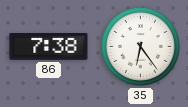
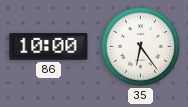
86: 7:38 -> 10:00 (49, 47)
